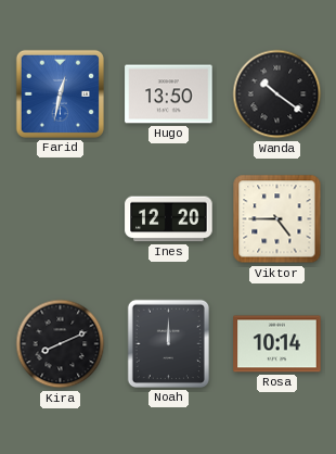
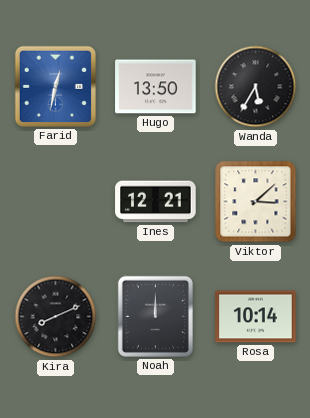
Wanda: 10:21 -> 5:35 (256, 87)
Ines: 12:20 -> 12:21 (156, 202)
Viktor: 4:45 -> 3:08 (256, 202)
